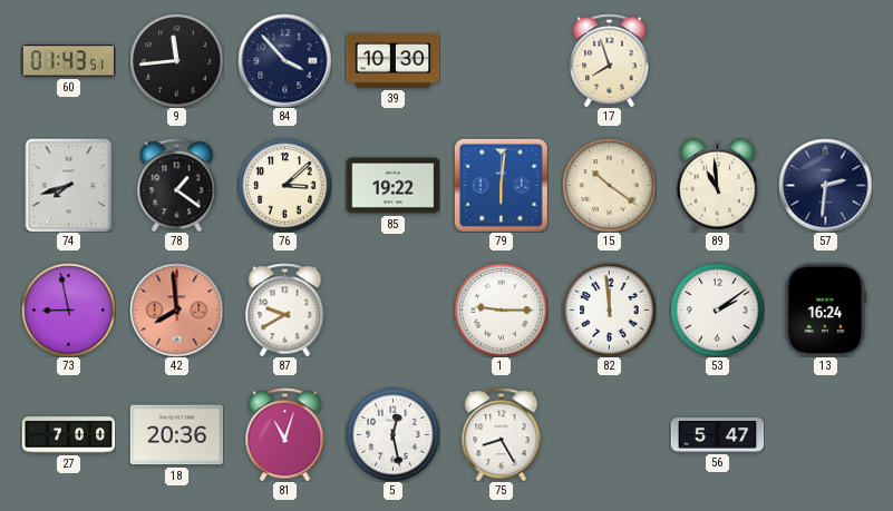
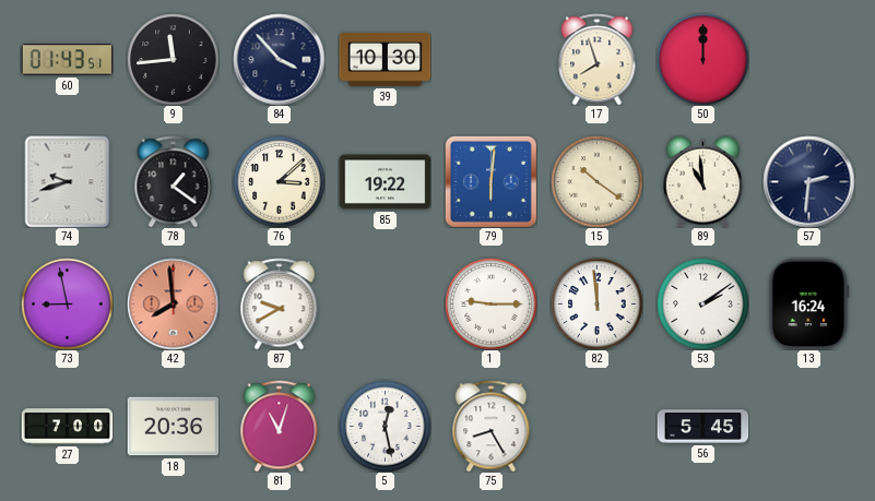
50: none -> 12:00 (702, 59)
74: 7:42 -> 9:42 (68, 181)
56: 5:47 -> 5:45 (702, 427)
